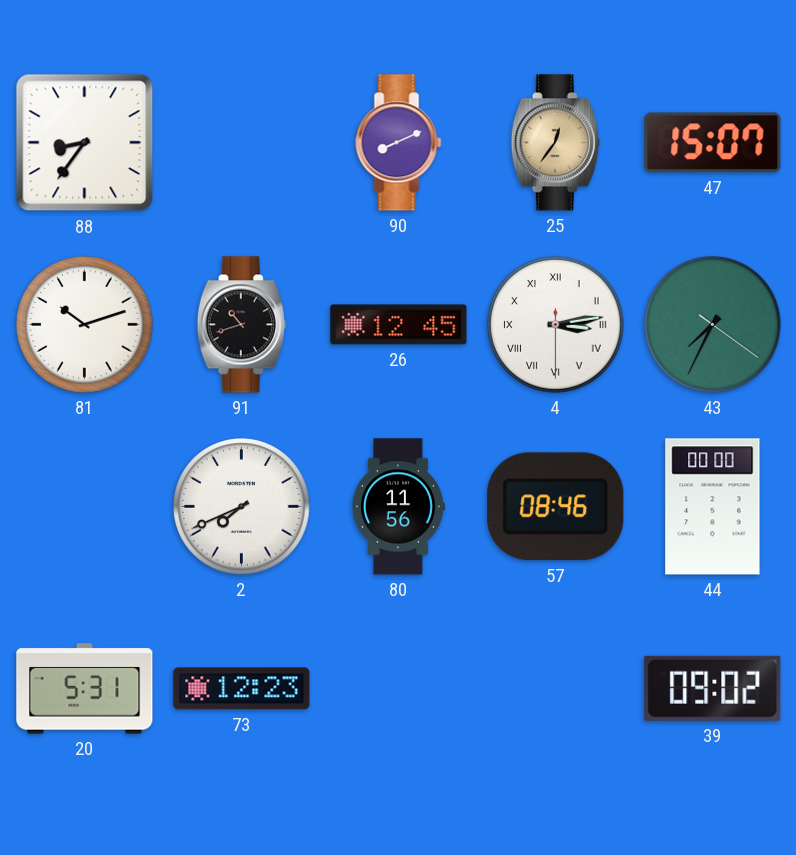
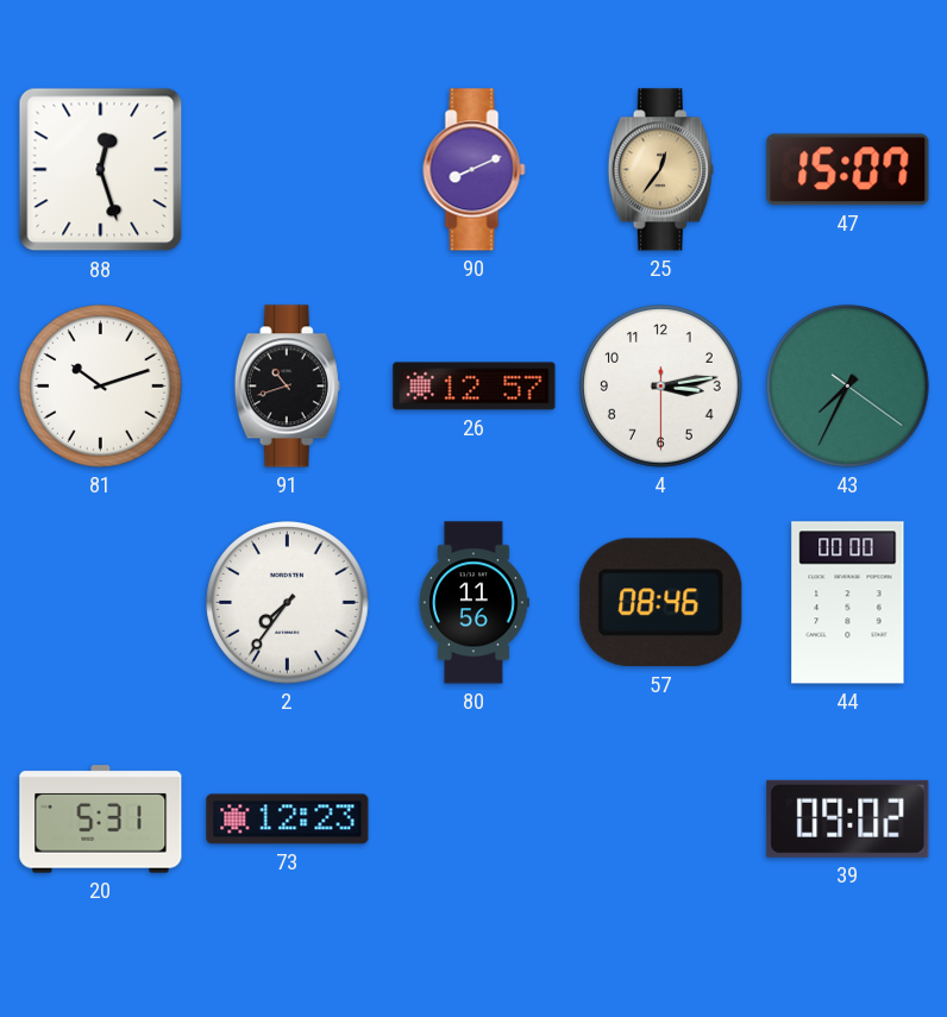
88: 8:36 -> 12:27 (101, 170)
26: 12:45 -> 12:57 (475, 387)
4 numerals: Roman -> Arabic (661, 387)
2: 7:41 -> 7:36 (288, 603)
